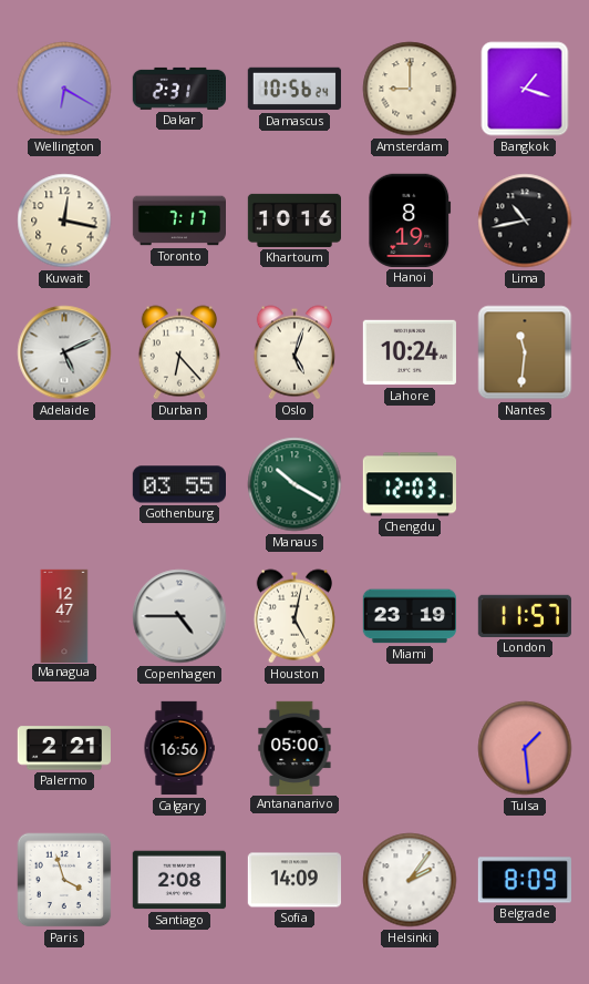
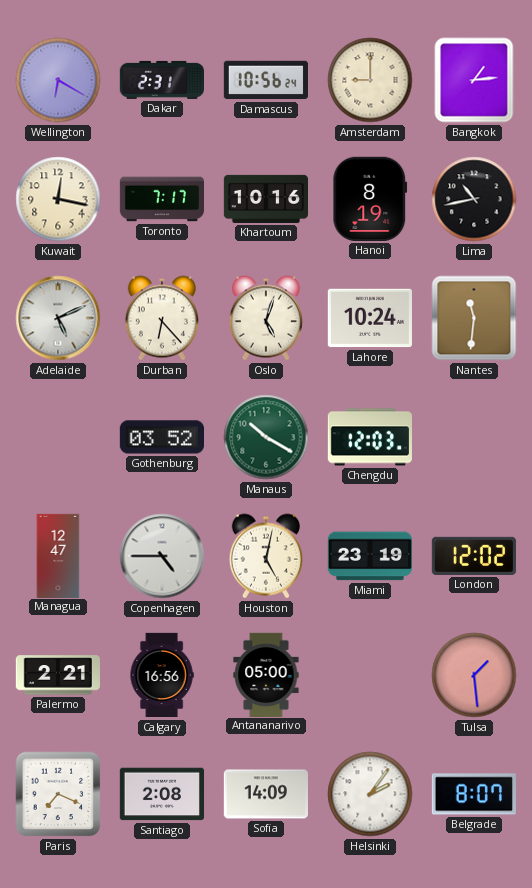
Bangkok: 1:18 -> 1:14 (474, 80)
Gothenburg: 03:55 -> 03:52 (161, 437)
London: 11:57 -> 12:02 (474, 556)
Paris: 3:57 -> 7:19 (58, 794)
Belgrade: 8:09 -> 8:07 (474, 794)
